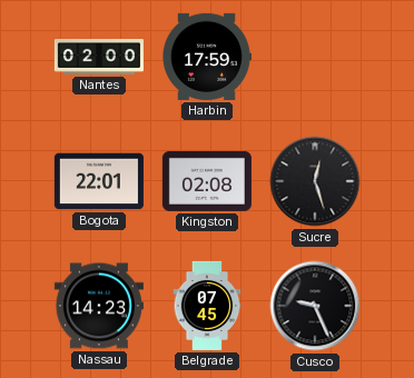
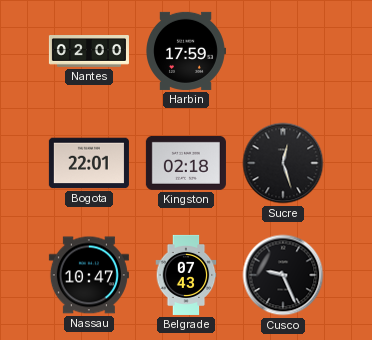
Kingston: 02:08 -> 02:18 (186, 163)
Nassau: 14:23 -> 10:47 (89, 275)
Belgrade: 07:45 -> 07:43 (186, 275)
